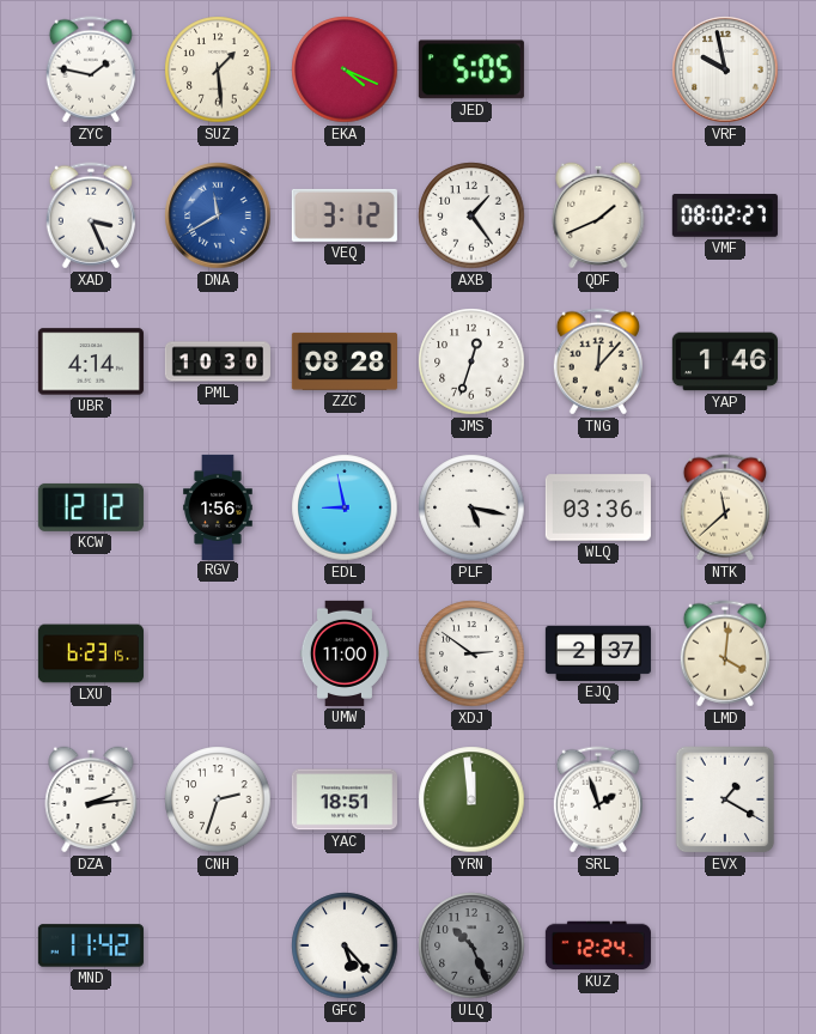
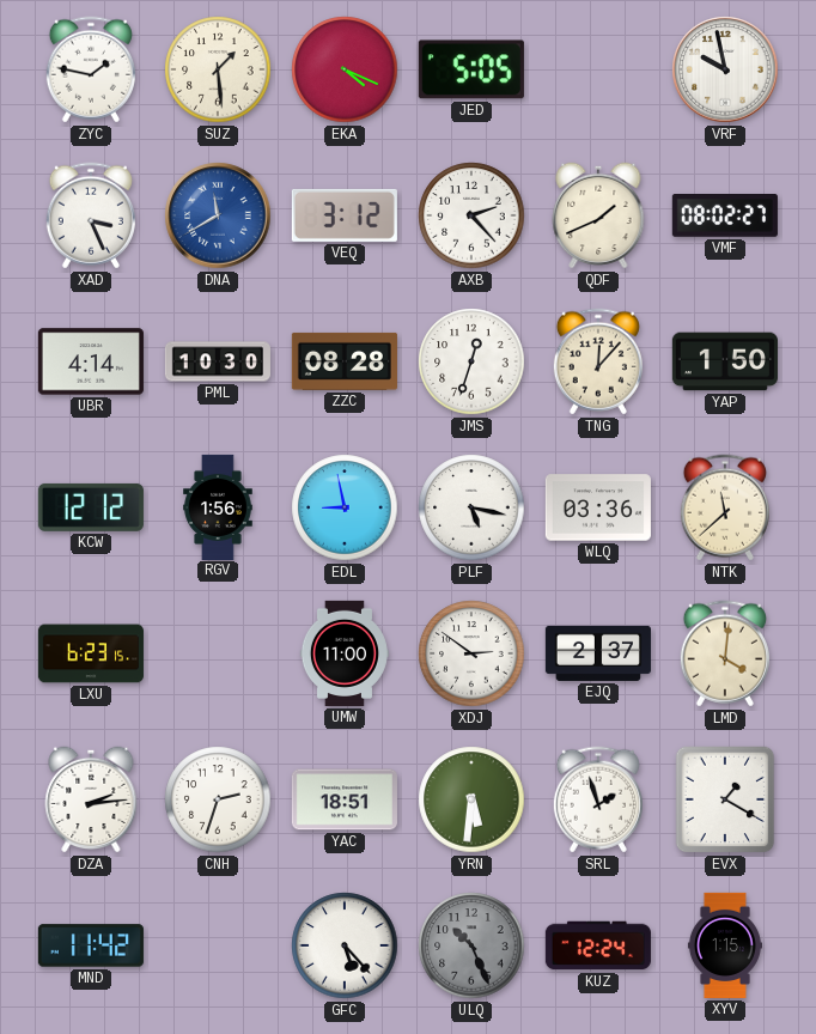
AXB: 1:24 -> 2:23 (471, 215)
YAP: 1:46 -> 1:50 (725, 361)
YRN: 11:59 -> 5:31 (471, 799)
XYV: none -> 1:15 (725, 945)
